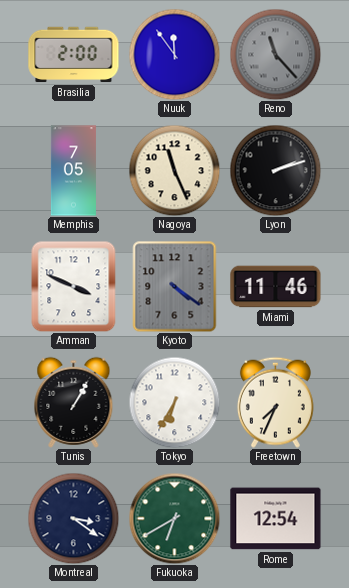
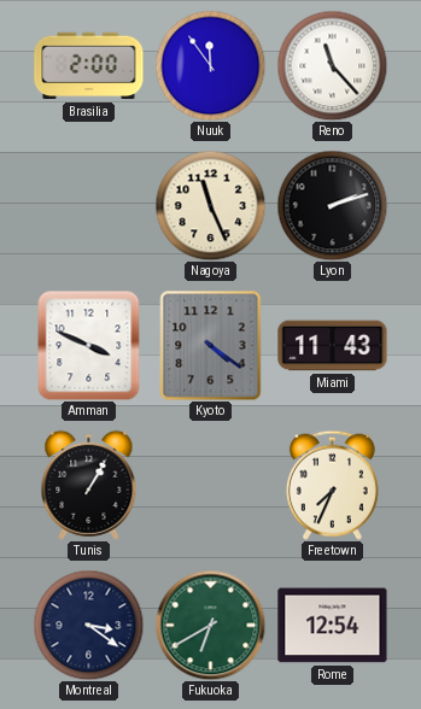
Reno dial: grey -> white (332, 65)
Memphis: 7:05 -> none (73, 171)
Miami: 11:46 -> 11:43 (333, 346)
Tokyo: 6:35 -> none (174, 402)
